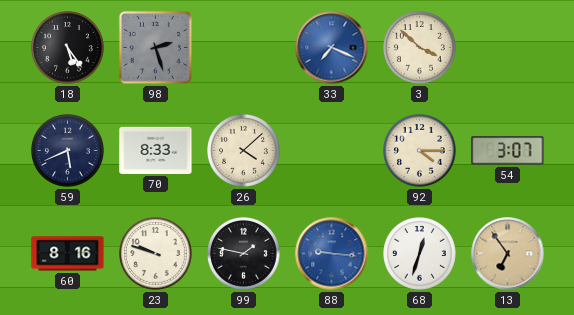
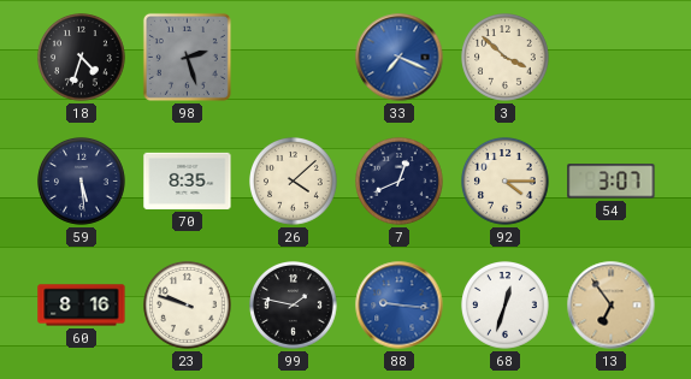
18: 5:24 -> 4:33 (82, 58)
59: 5:41 -> 5:29 (82, 182)
70: 8:33 -> 8:35 (188, 180)
7: none -> 12:41 (400, 182)
